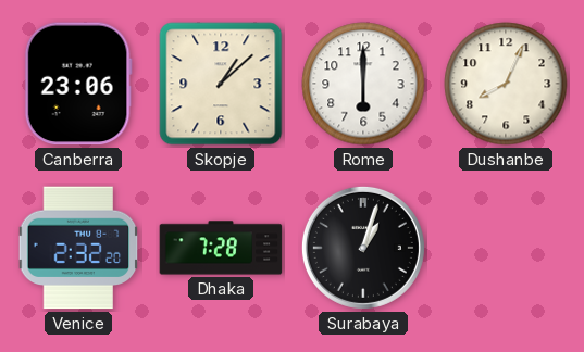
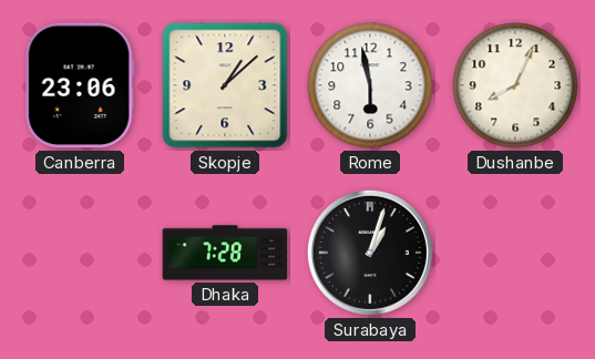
Rome: 6:00 -> 5:58 (370, 85)
Venice: 2:32 -> none (78, 248)
